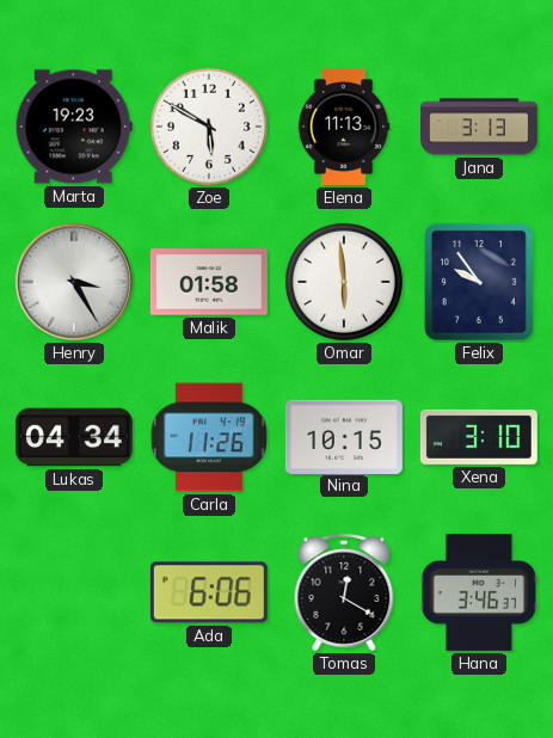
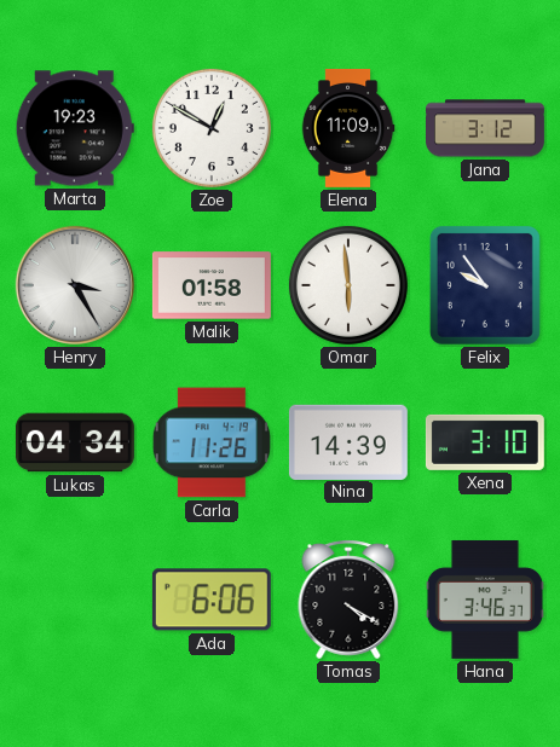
Zoe: 5:50 -> 12:50 (212, 128)
Elena: 11:13 -> 11:09 (348, 128)
Jana: 3:13 -> 3:12 (486, 128)
Nina: 10:15 -> 14:39 (348, 441)
Tomas: 12:20 -> 4:20 (348, 600)
